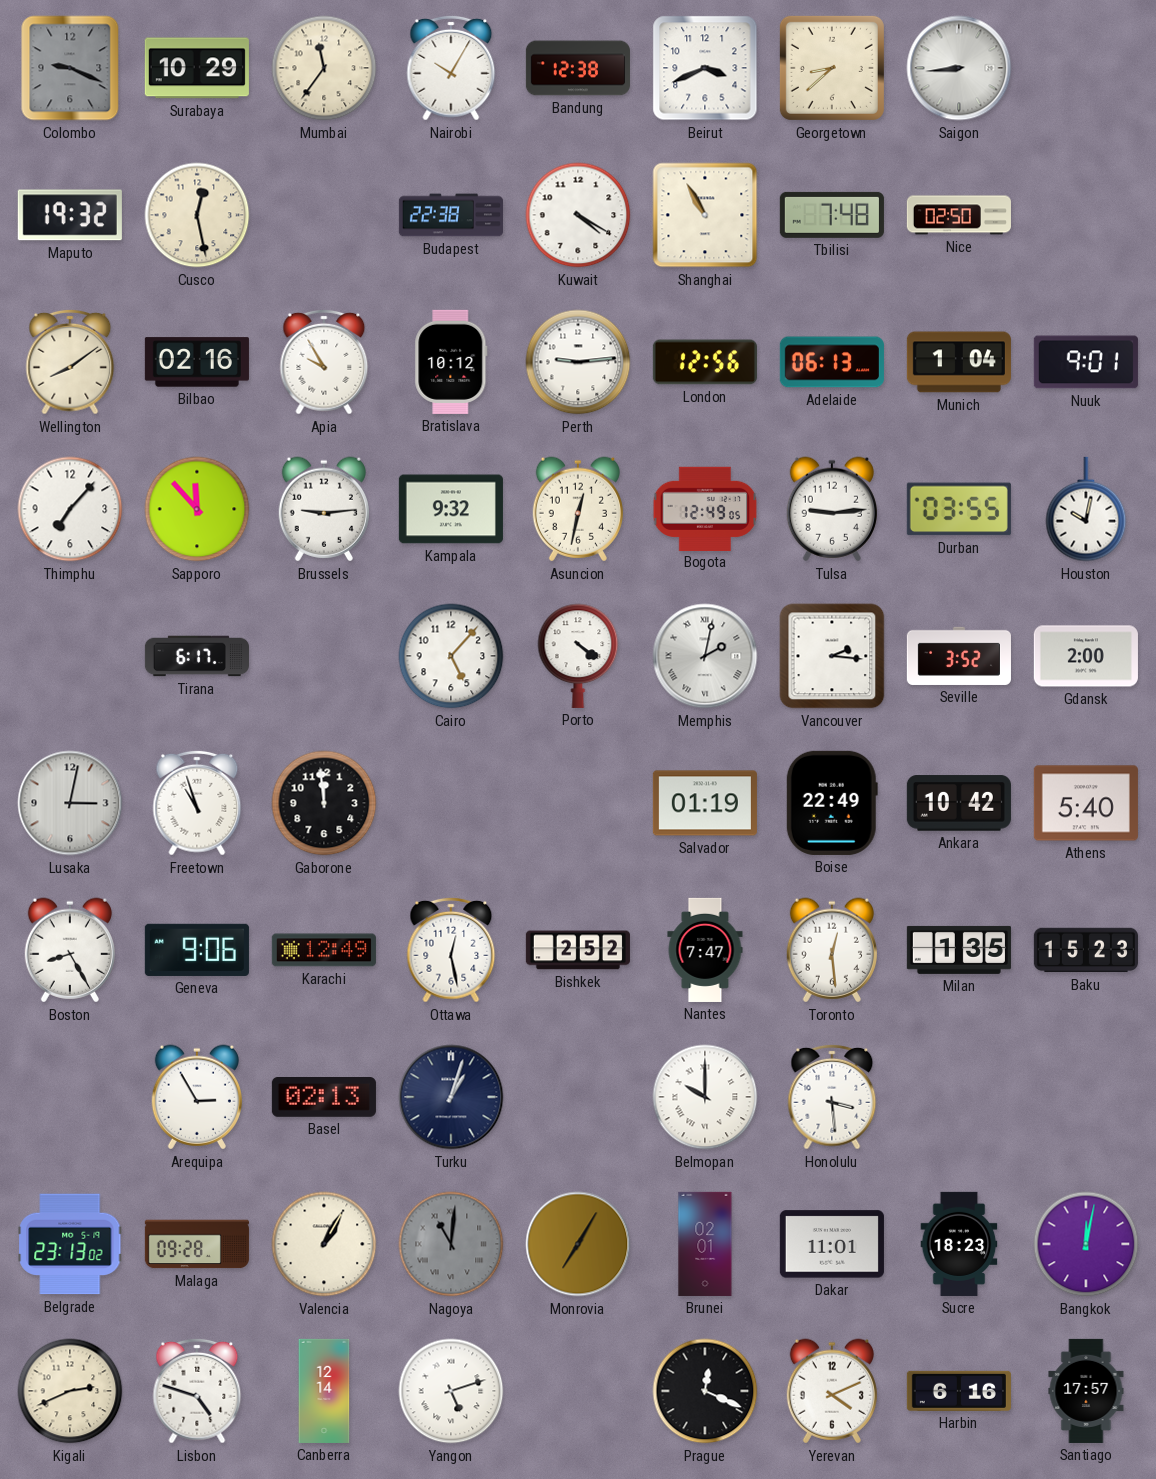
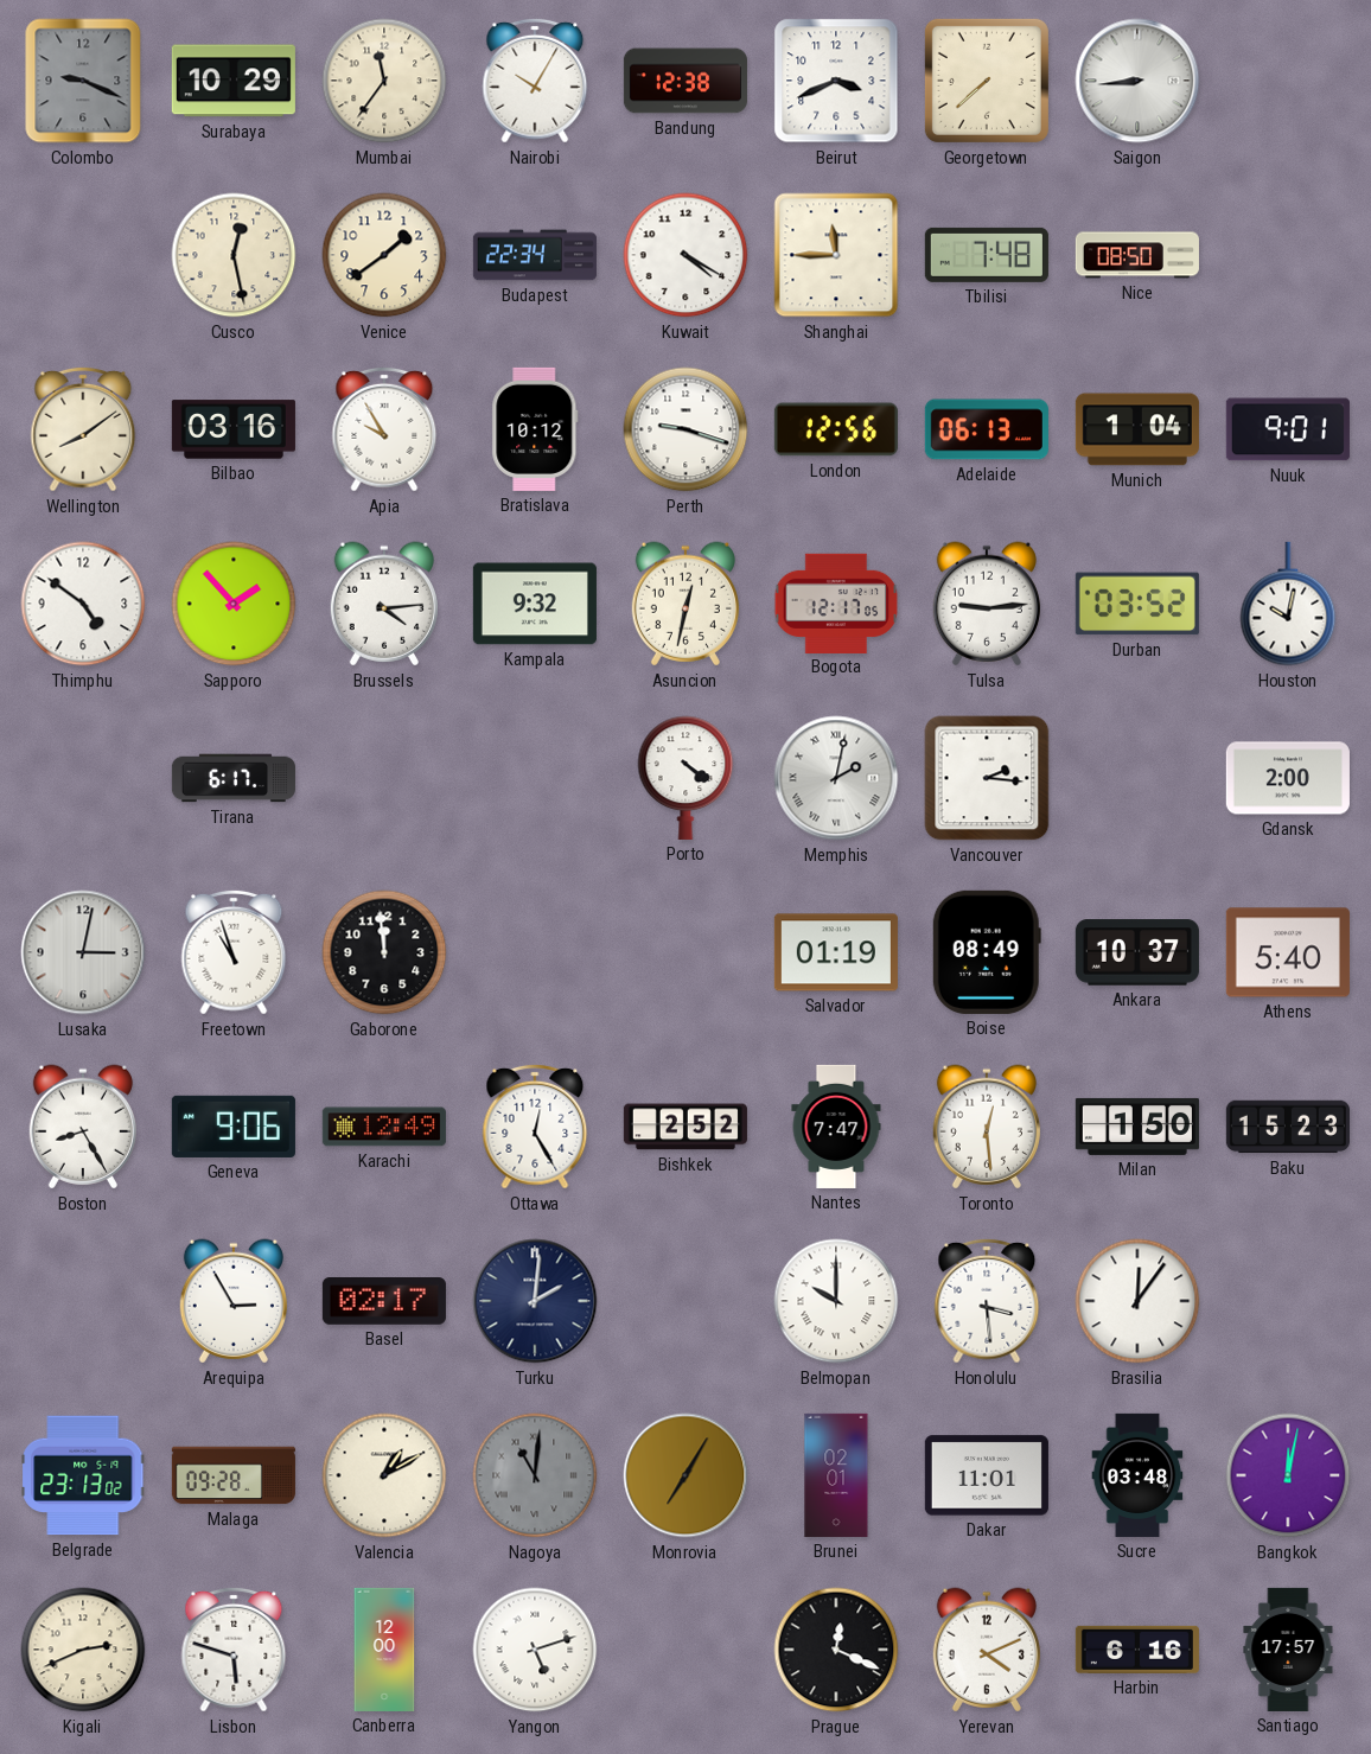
Georgetown: 8:38 -> 7:38 (987, 81)
Maputo: 19:32 -> none (70, 215)
Venice: none -> 1:39 (384, 255)
Budapest: 22:38 -> 22:34 (535, 255)
Shanghai: 10:55 -> 11:45 (836, 255)
Nice: 02:50 -> 08:50 (1137, 255)
Bilbao: 02:16 -> 03:16 (234, 429)
Perth: 9:14 -> 9:18 (685, 429)
Thimphu: 7:07 -> 4:51 (83, 604)
Sapporo: 11:53 -> 1:53 (234, 604)
Brussels: 9:14 -> 4:14 (384, 604)
Bogota: 12:49 -> 12:17 (836, 602)
Durban: 03:55 -> 03:52 (1137, 604)
Cairo: 5:07 -> none (451, 656)
Seville: 3:52 -> none (959, 656)
Boise: 22:49 -> 08:49 (987, 952)
Ankara: 10:42 -> 10:37 (1137, 952)
Ottawa: 12:28 -> 12:25 (535, 1127)
Milan: 1:35 -> 1:50 (1137, 1127)
Basel: 02:13 -> 02:17 (384, 1302)
Turku: 1:03 -> 2:01 (535, 1301)
Brasilia: none -> 12:06 (1137, 1301)
Valencia: 1:05 -> 1:10 (384, 1475)
Sucre: 18:23 -> 03:48 (1137, 1475)
Lisbon: 4:48 -> 5:48 (234, 1650)
Canberra: 12:14 -> 12:00 (384, 1650)
